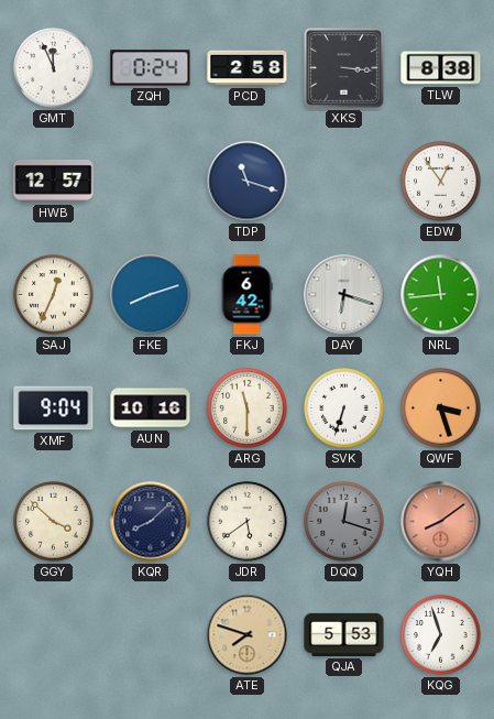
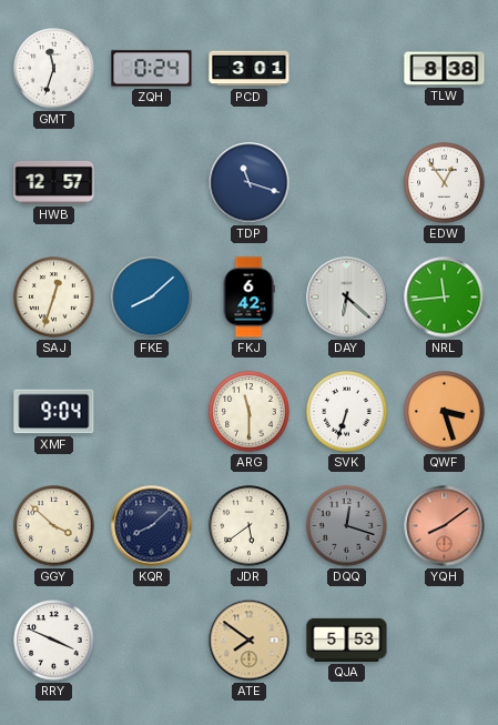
GMT: 11:56 -> 11:33 (54, 69)
PCD: 2:58 -> 3:01 (250, 69)
XKS: 3:16 -> none (343, 67)
SAJ: 12:34 -> 12:33 (54, 298)
FKE: 8:12 -> 8:08 (152, 298)
DAY: 6:18 -> 6:22 (347, 298)
AUN: 10:16 -> none (151, 408)
RRY: none -> 3:49 (54, 641)
ATE: 7:48 -> 7:51 (250, 641)
KQG: 6:57 -> none (441, 635)
